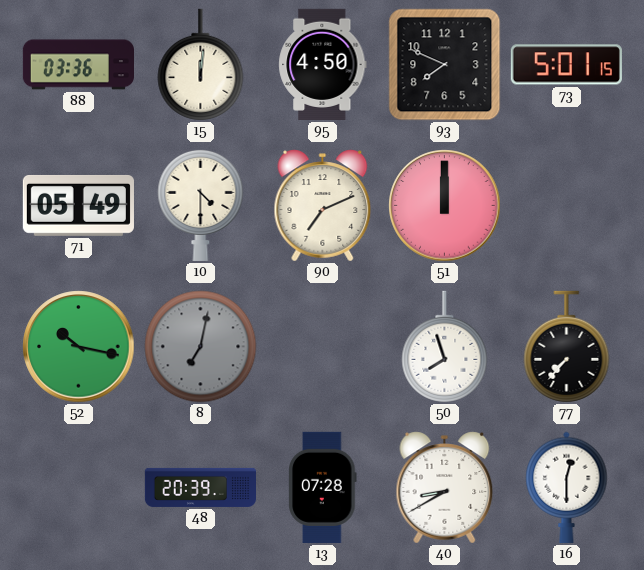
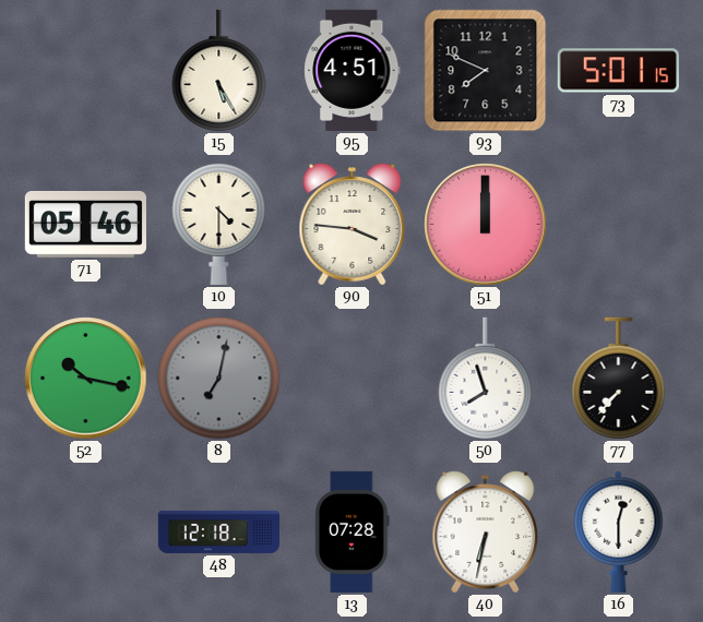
88: 03:36 -> none (78, 65)
15: 12:01 -> 5:25 (219, 71)
95: 4:50 -> 4:51 (353, 70)
71: 05:49 -> 05:46 (85, 224)
90: 7:11 -> 3:46 (353, 225)
48: 20:39 -> 12:18 (218, 531)
40: 8:40 -> 6:32 (486, 533)
